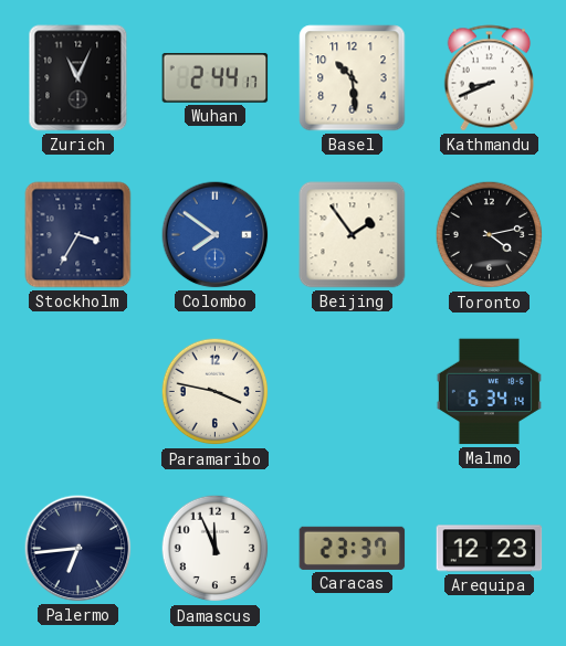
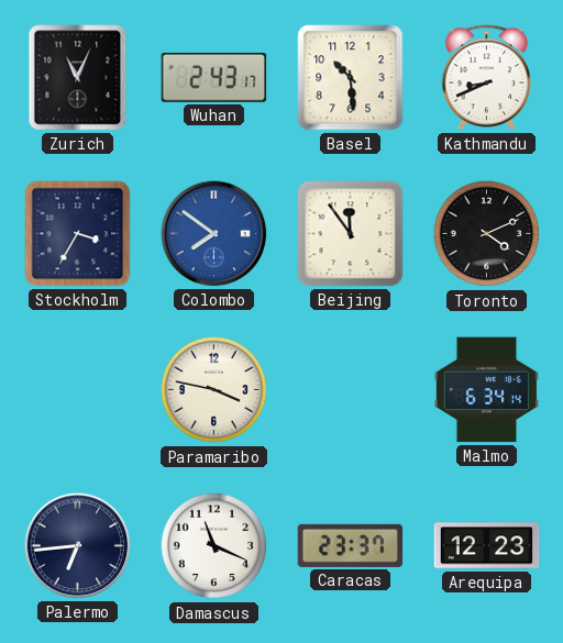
Wuhan: 2:44 -> 2:43 (214, 78)
Beijing: 1:54 -> 11:54 (351, 234)
Toronto: 4:13 -> 4:11 (487, 234)
Damascus: 11:56 -> 11:19 (214, 546)
